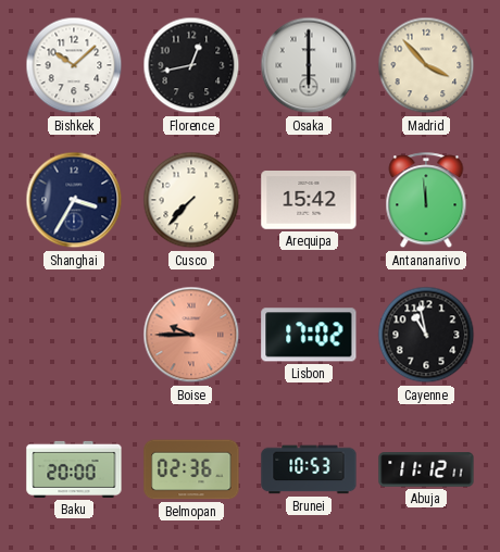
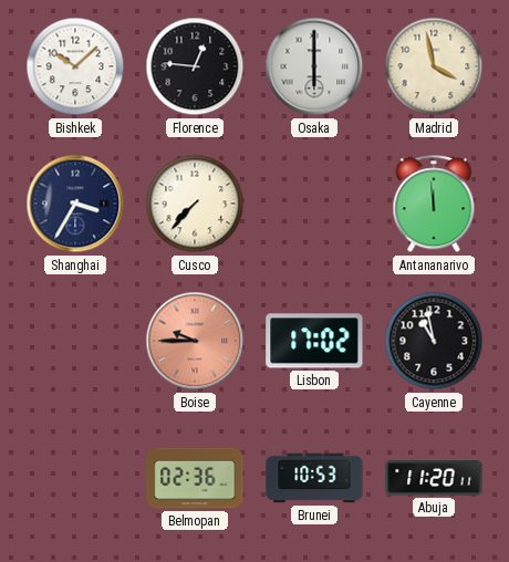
Florence: 12:43 -> 12:46 (195, 66)
Madrid: 3:53 -> 3:58 (434, 66)
Arequipa: 15:42 -> none (309, 201)
Baku: 20:00 -> none (74, 469)
Abuja: 11:12 -> 11:20 (434, 478)
